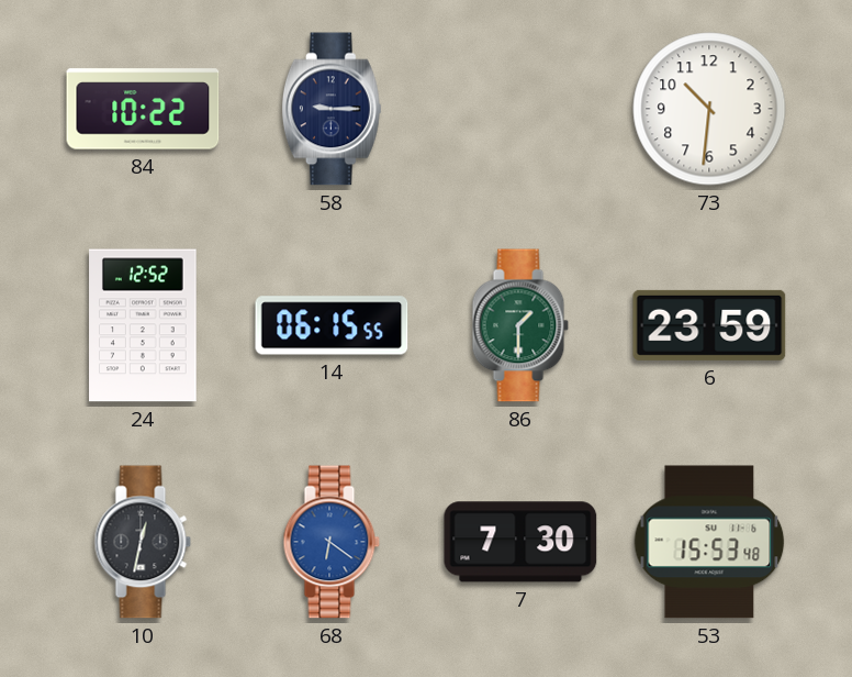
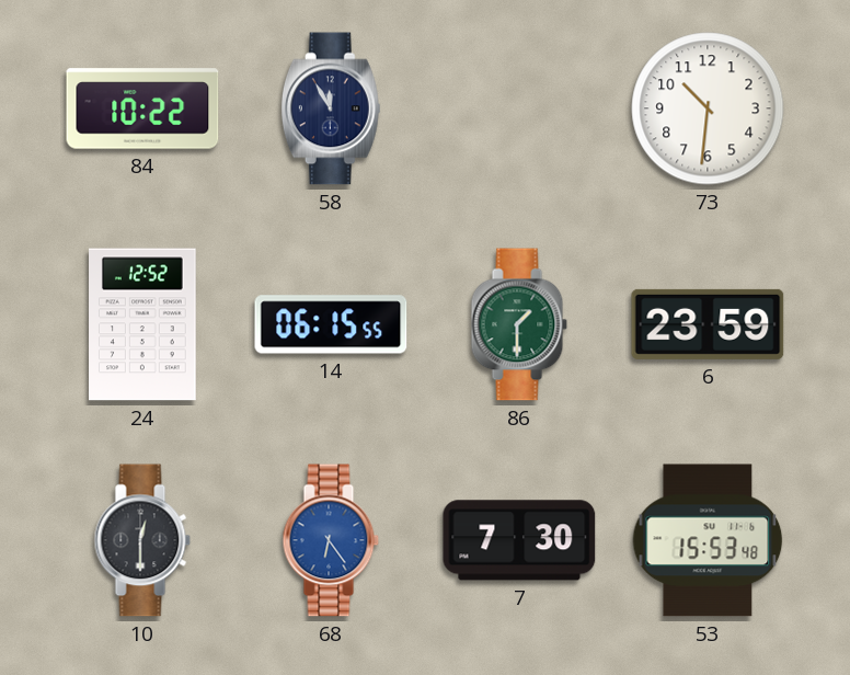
58: 9:15 -> 11:55 (331, 108)
10: 12:32 -> 12:30 (142, 540)
68: 6:21 -> 6:24 (331, 540)
